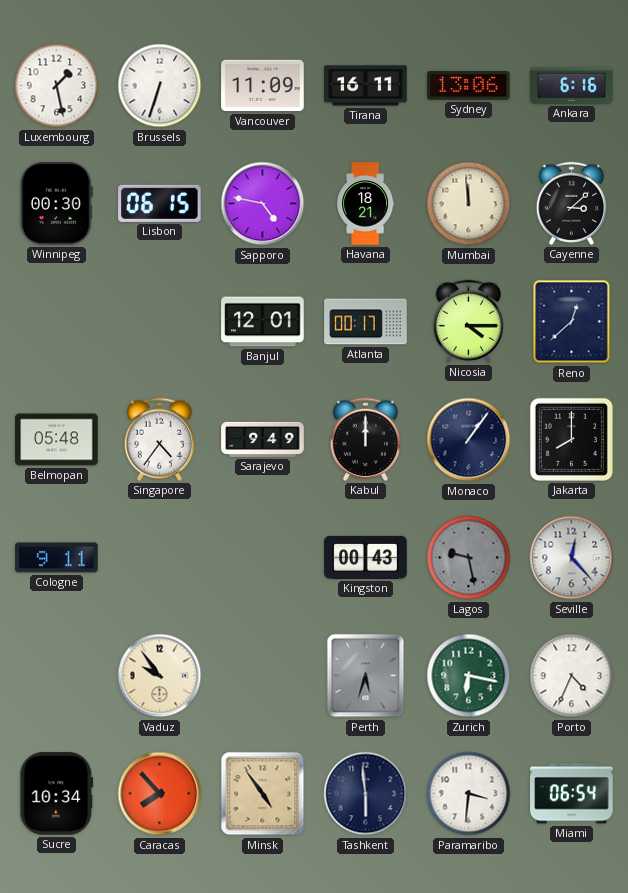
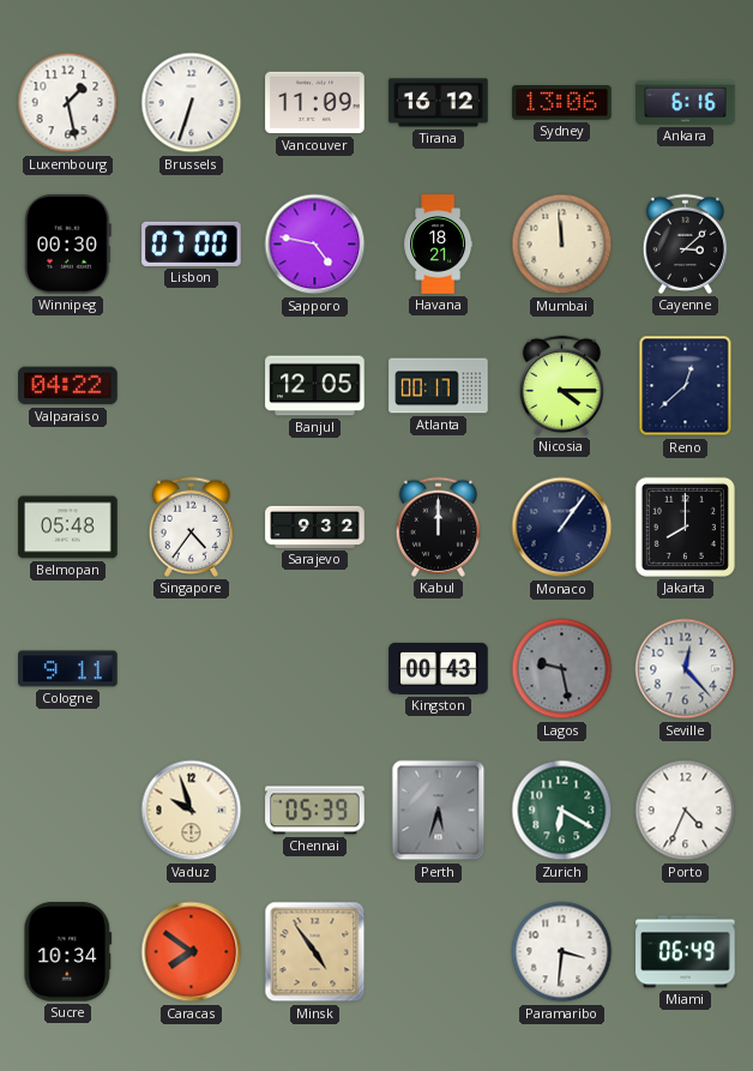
Tirana: 16:11 -> 16:12 (439, 103)
Lisbon: 06:15 -> 07:00 (192, 243)
Valparaiso: none -> 04:22 (68, 386)
Banjul: 12:01 -> 12:05 (315, 386)
Sarajevo: 9:49 -> 9:32 (315, 527)
Vaduz: 9:54 -> 9:57 (192, 811)
Chennai: none -> 05:39 (315, 811)
Zurich: 6:17 -> 6:20 (562, 811)
Caracas: 7:53 -> 7:51 (192, 952)
Tashkent: 5:59 -> none (366, 794)
Miami: 06:54 -> 06:49 (686, 952)
